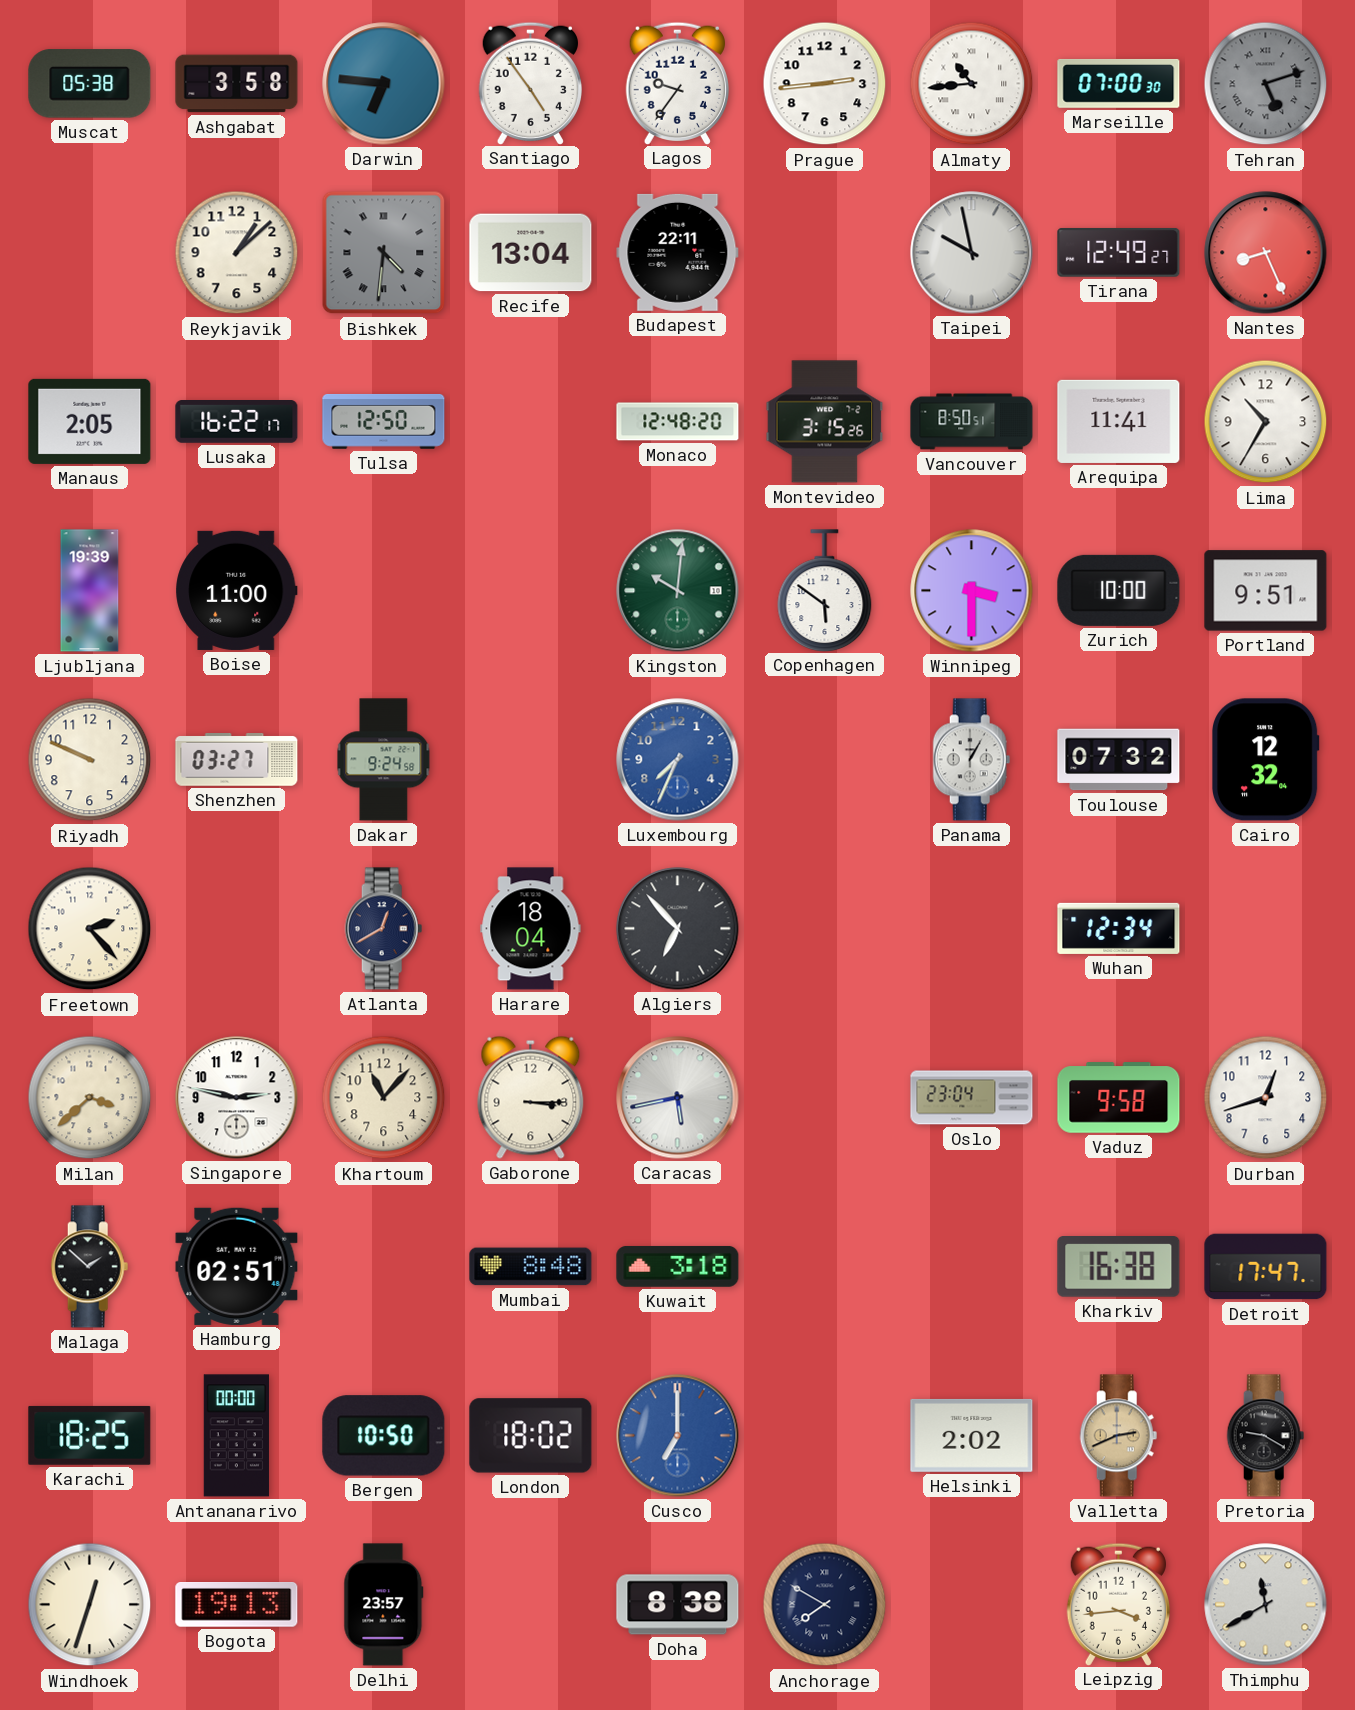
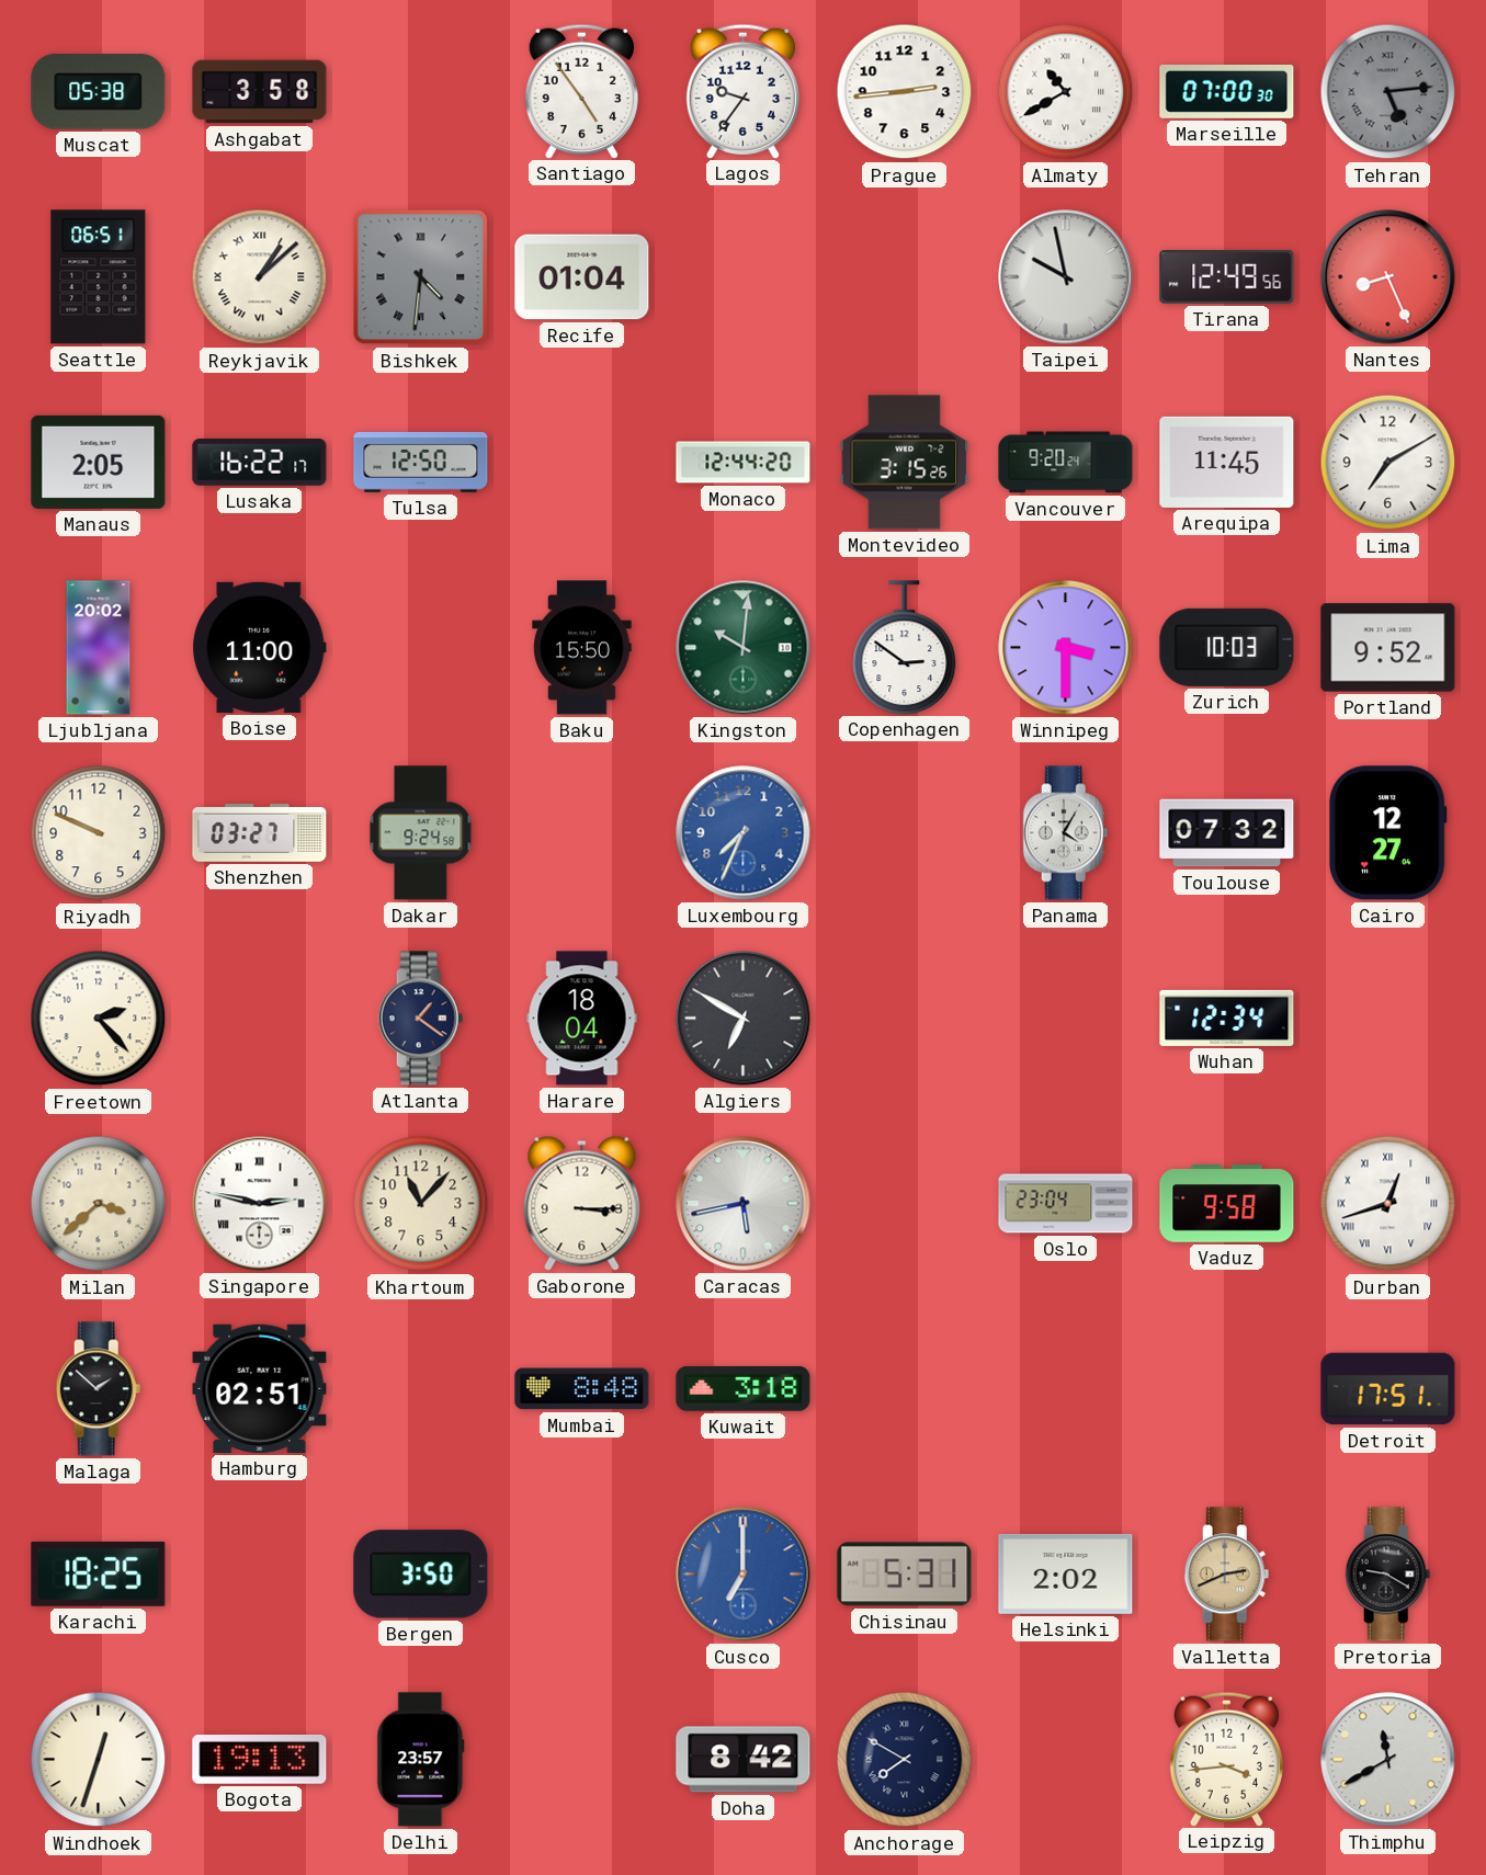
Darwin: 6:46 -> none (384, 84)
Almaty: 10:44 -> 10:40 (1066, 92)
Tehran: 5:12 -> 5:14 (1388, 92)
Seattle: none -> 06:51 (99, 277)
Reykjavik numerals: Arabic -> Roman (260, 277)
Recife: 13:04 -> 01:04 (582, 277)
Budapest: 22:11 -> none (678, 252)
Tirana: 12:49:27 -> 12:49:56 (1227, 276)
Monaco: 12:48 -> 12:44 (744, 463)
Vancouver: 8:50 -> 9:20 (1066, 463)
Arequipa: 11:41 -> 11:45 (1227, 462)
Lima: 10:35 -> 7:10 (1388, 463)
Ljubljana: 19:39 -> 20:02 (99, 648)
Baku: none -> 15:50 (582, 648)
Copenhagen: 5:51 -> 2:51 (905, 647)
Zurich: 10:00 -> 10:03 (1227, 647)
Portland: 9:51 -> 9:52 (1388, 648)
Panama: 1:05 -> 4:05 (1066, 833)
Cairo: 12:32 -> 12:27 (1388, 833)
Atlanta: 12:40 -> 1:21 (421, 1019)
Algiers: 6:53 -> 6:50 (744, 1019)
Singapore numerals: Arabic -> Roman (260, 1204)
Durban numerals: Arabic -> Roman (1388, 1204)
Kharkiv: 16:38 -> none (1119, 1267)
Detroit: 17:47 -> 17:51 (1388, 1389)
Antananarivo: 00:00 -> none (236, 1436)
Bergen: 10:50 -> 3:50 (421, 1575)
London: 18:02 -> none (531, 1436)
Chisinau: none -> 5:31 (905, 1575)
Doha: 8:38 -> 8:42 (744, 1760)
